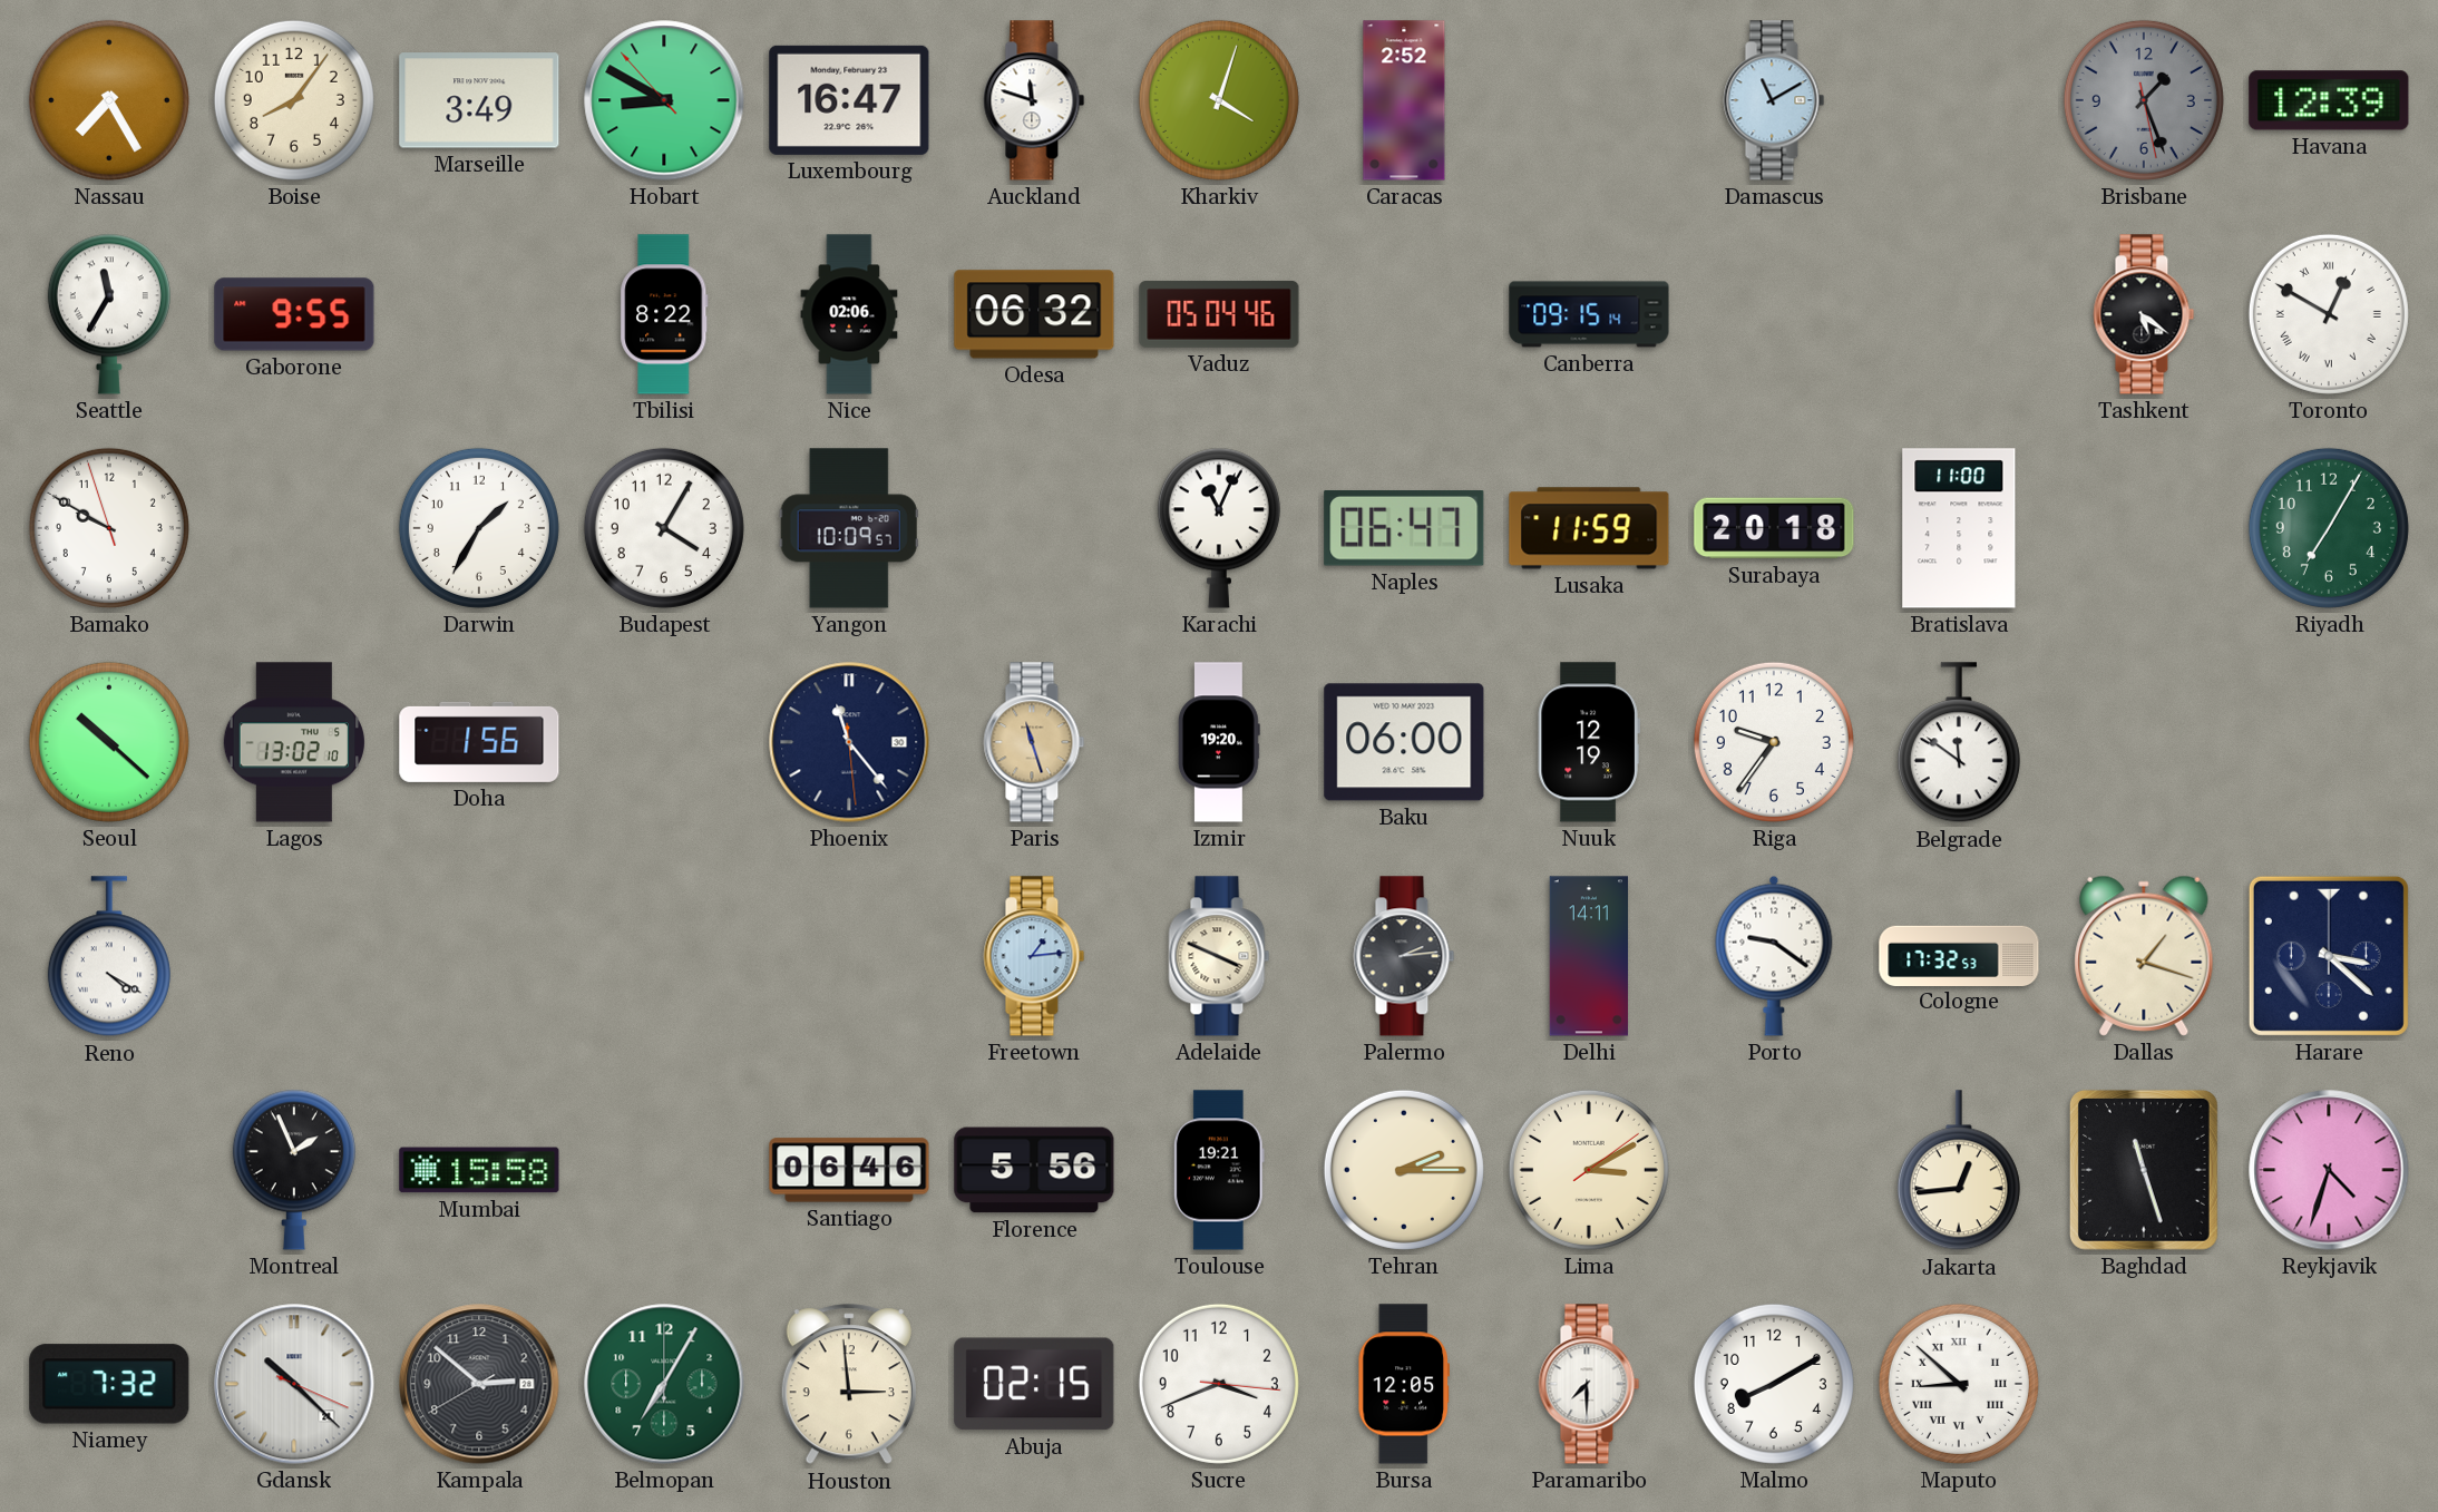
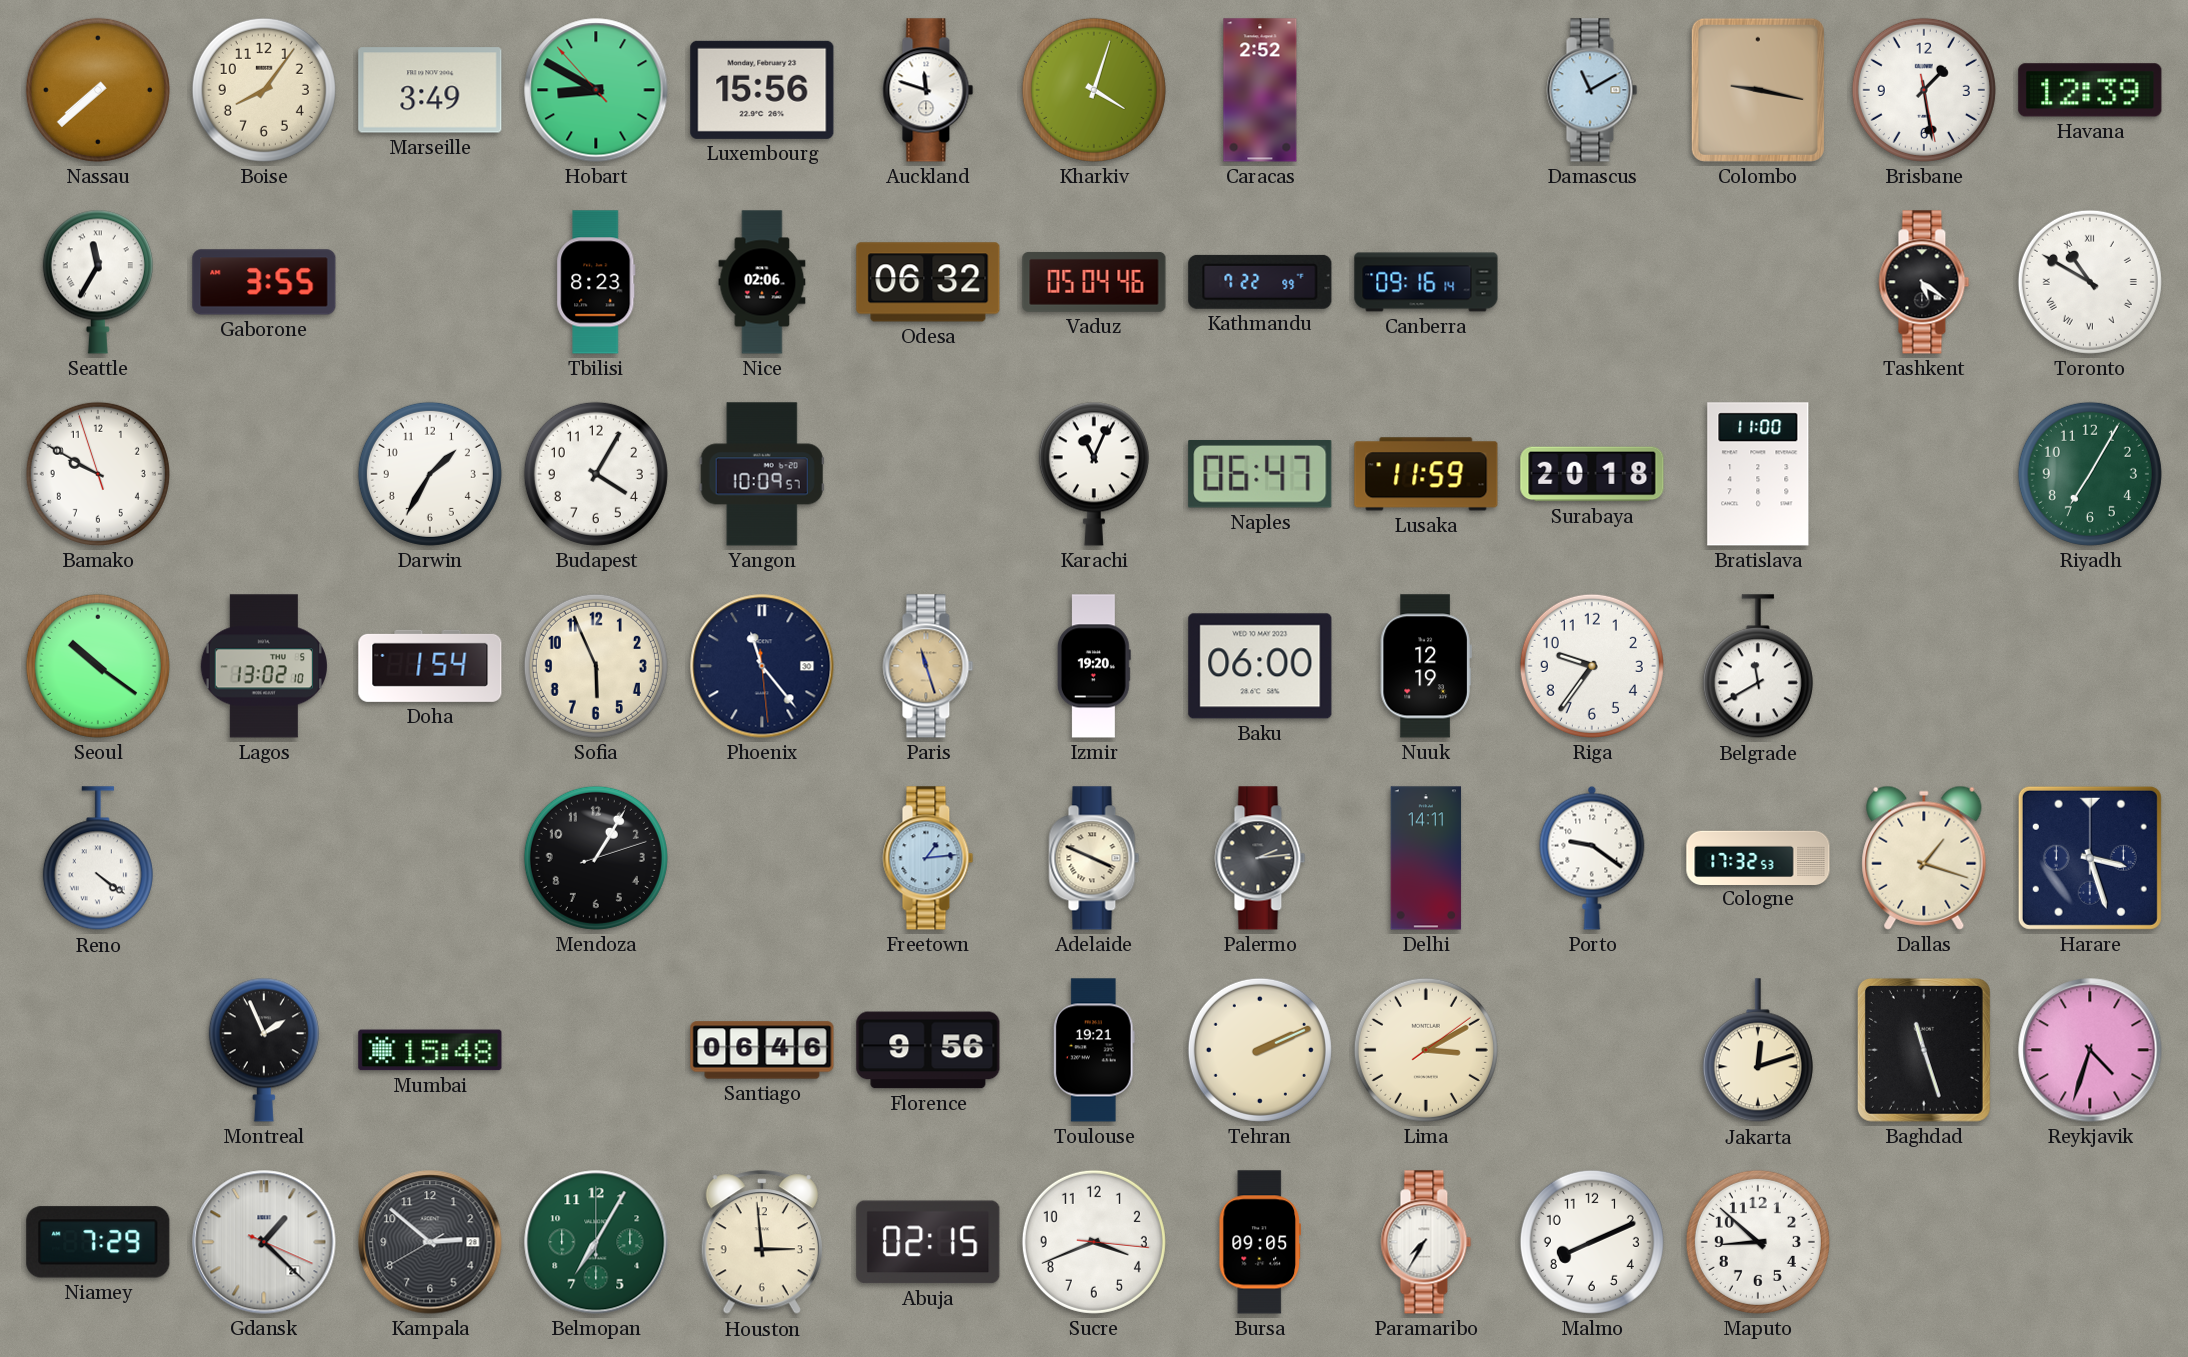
Nassau: 7:25 -> 7:38 (98, 90)
Luxembourg: 16:47 -> 15:56 (762, 90)
Colombo: none -> 9:17 (1758, 90)
Brisbane: 1:26 -> 1:28 (1924, 90)
Brisbane dial: grey -> white (1924, 90)
Gaborone: 9:55 -> 3:55 (264, 282)
Tbilisi: 8:22 -> 8:23 (596, 282)
Kathmandu: none -> 7:22 (1260, 282)
Canberra: 09:15 -> 09:16 (1426, 282)
Toronto: 12:50 -> 10:50 (2090, 282)
Seoul: 10:22 -> 10:21 (98, 666)
Doha: 1:56 -> 1:54 (430, 666)
Sofia: none -> 5:56 (596, 666)
Belgrade: 11:51 -> 11:40 (1758, 667)
Reno: 4:20 -> 4:21 (98, 859)
Mendoza: none -> 1:05 (596, 858)
Harare: 3:22 -> 3:27 (2090, 858)
Mumbai: 15:58 -> 15:48 (430, 1050)
Florence: 5:56 -> 9:56 (928, 1050)
Tehran: 2:15 -> 2:11 (1260, 1050)
Jakarta: 12:44 -> 12:12 (1758, 1051)
Niamey: 7:32 -> 7:29 (98, 1242)
Gdansk: 10:22 -> 1:22 (264, 1242)
Bursa: 12:05 -> 09:05 (1259, 1242)
Paramaribo: 7:30 -> 7:35 (1426, 1242)
Malmo: 8:10 -> 8:11 (1592, 1242)
Maputo numerals: Roman -> Arabic (1758, 1242)
